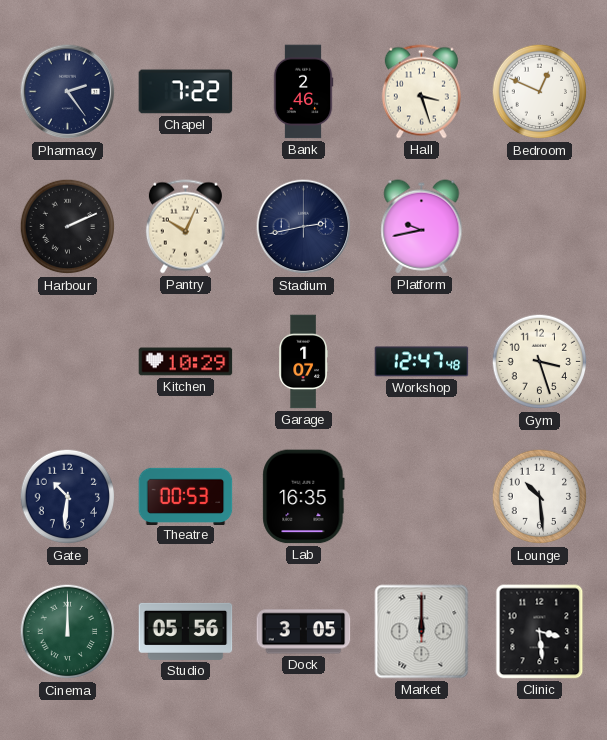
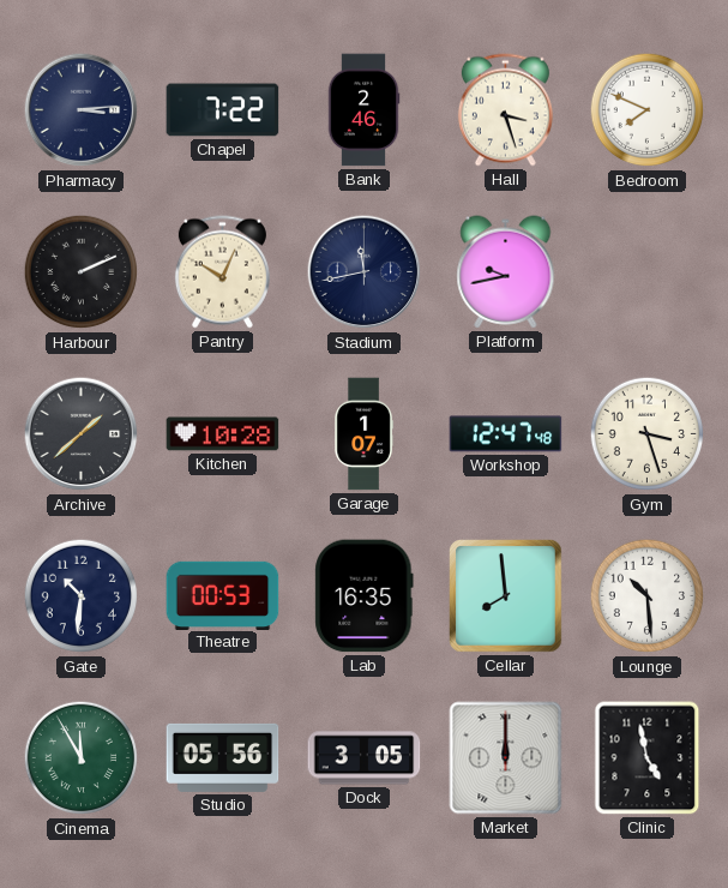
Pharmacy: 2:24 -> 3:14 (82, 110)
Bedroom: 12:49 -> 7:49 (648, 110)
Stadium: 2:43 -> 11:43 (365, 272)
Archive: none -> 1:38 (82, 434)
Kitchen: 10:29 -> 10:28 (223, 434)
Cellar: none -> 7:59 (506, 596)
Cinema: 12:00 -> 11:55 (82, 758)
Clinic: 3:29 -> 4:58 (648, 758)
